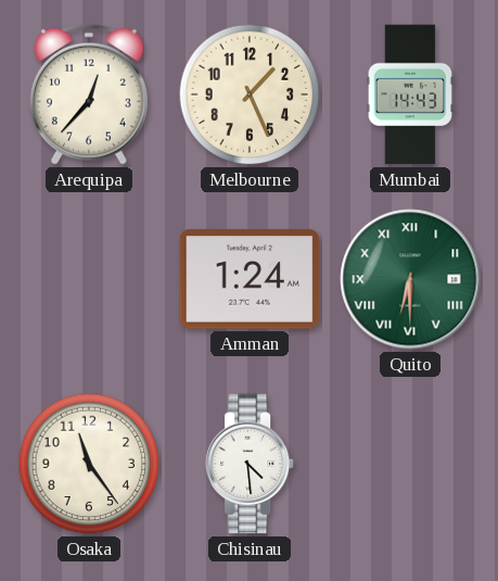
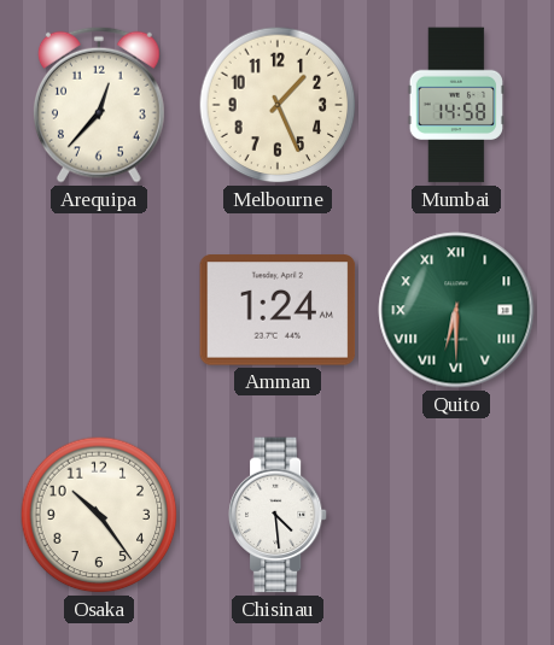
Mumbai: 14:43 -> 14:58 (455, 105)
Osaka: 11:24 -> 10:24 (99, 515)
